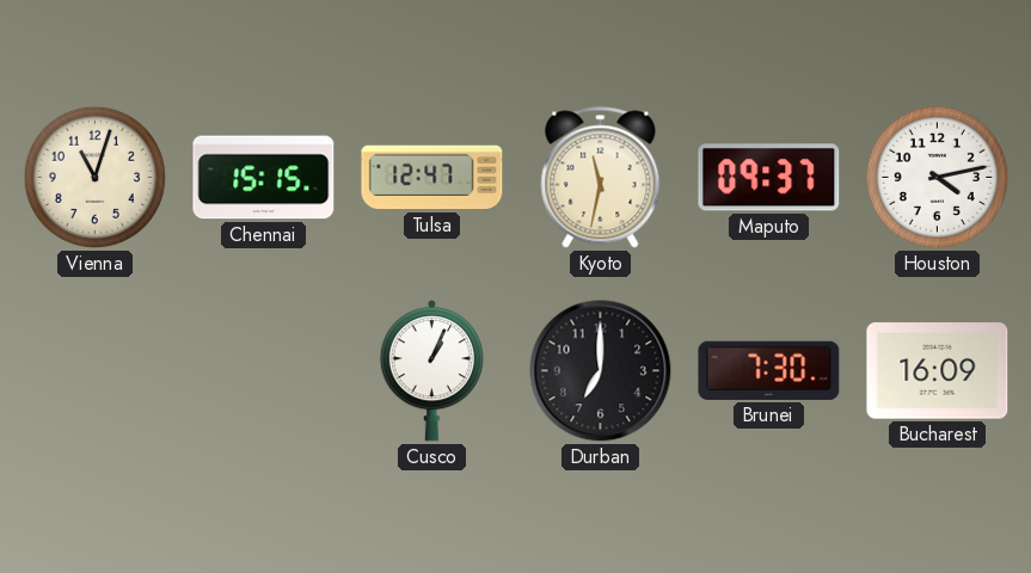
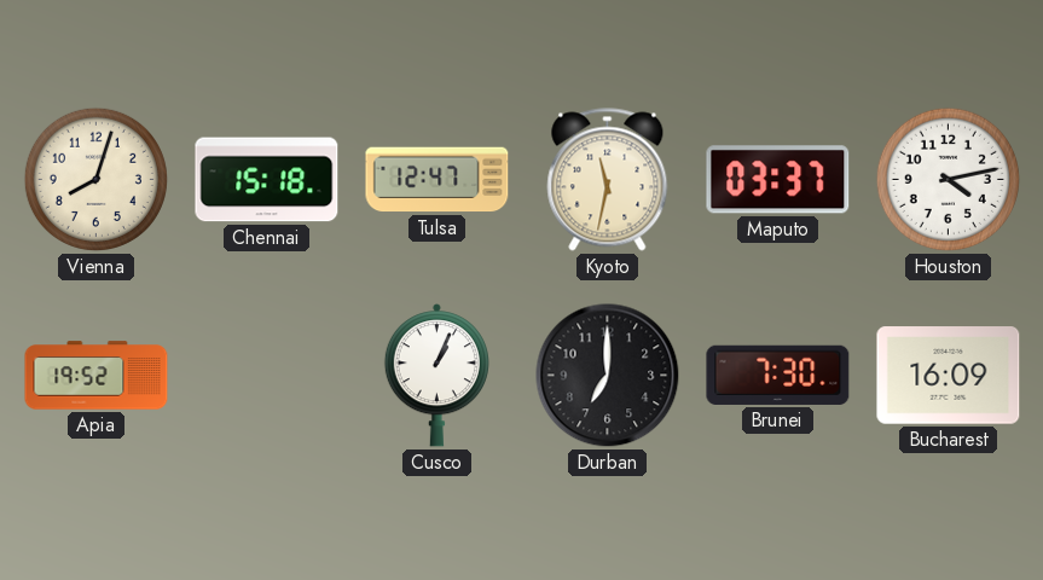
Vienna: 11:03 -> 8:03 (95, 179)
Chennai: 15:15 -> 15:18 (267, 180)
Maputo: 09:37 -> 03:37 (778, 180)
Apia: none -> 19:52 (97, 376)
